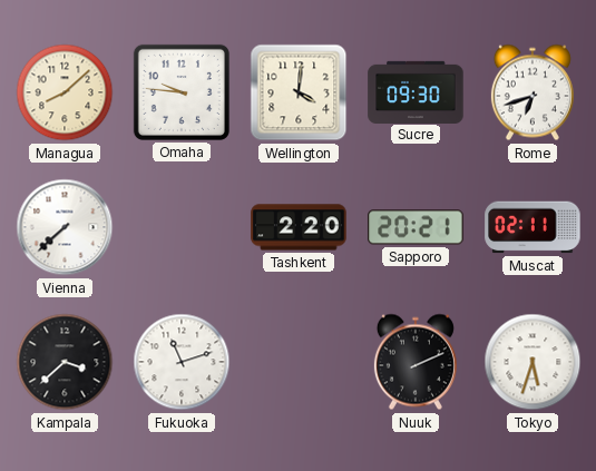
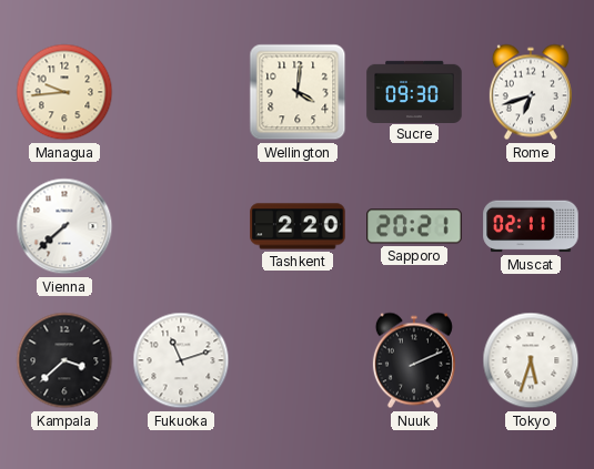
Managua: 8:08 -> 9:44 (64, 92)
Omaha: 9:46 -> none (182, 92)
